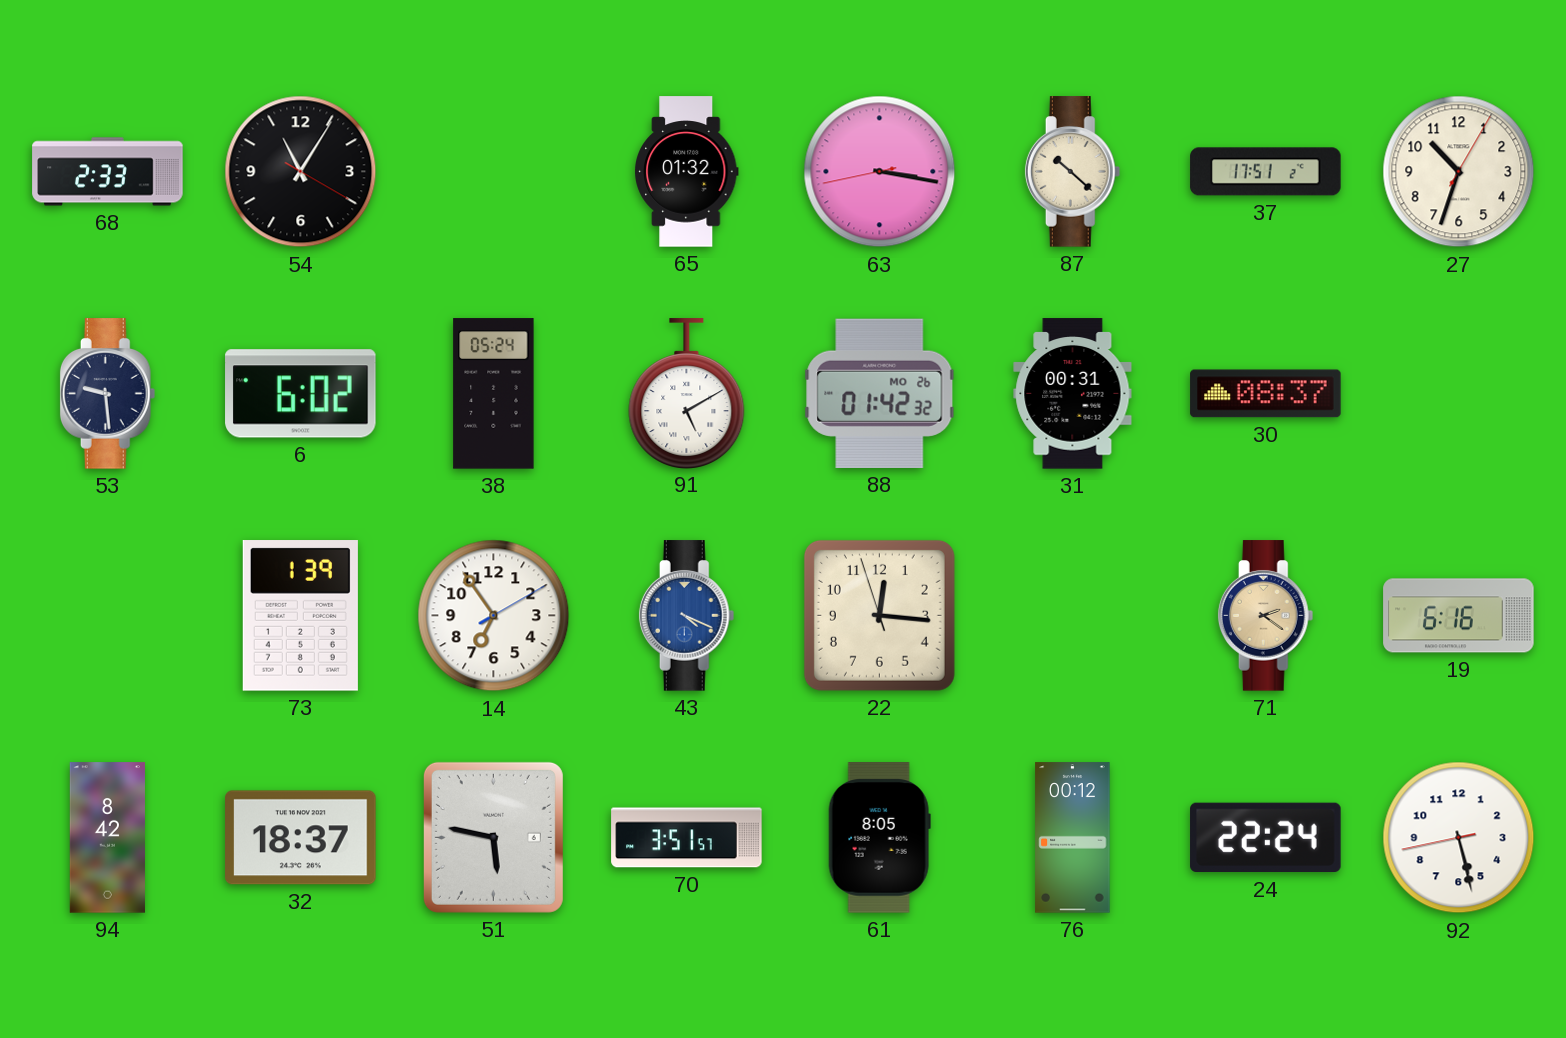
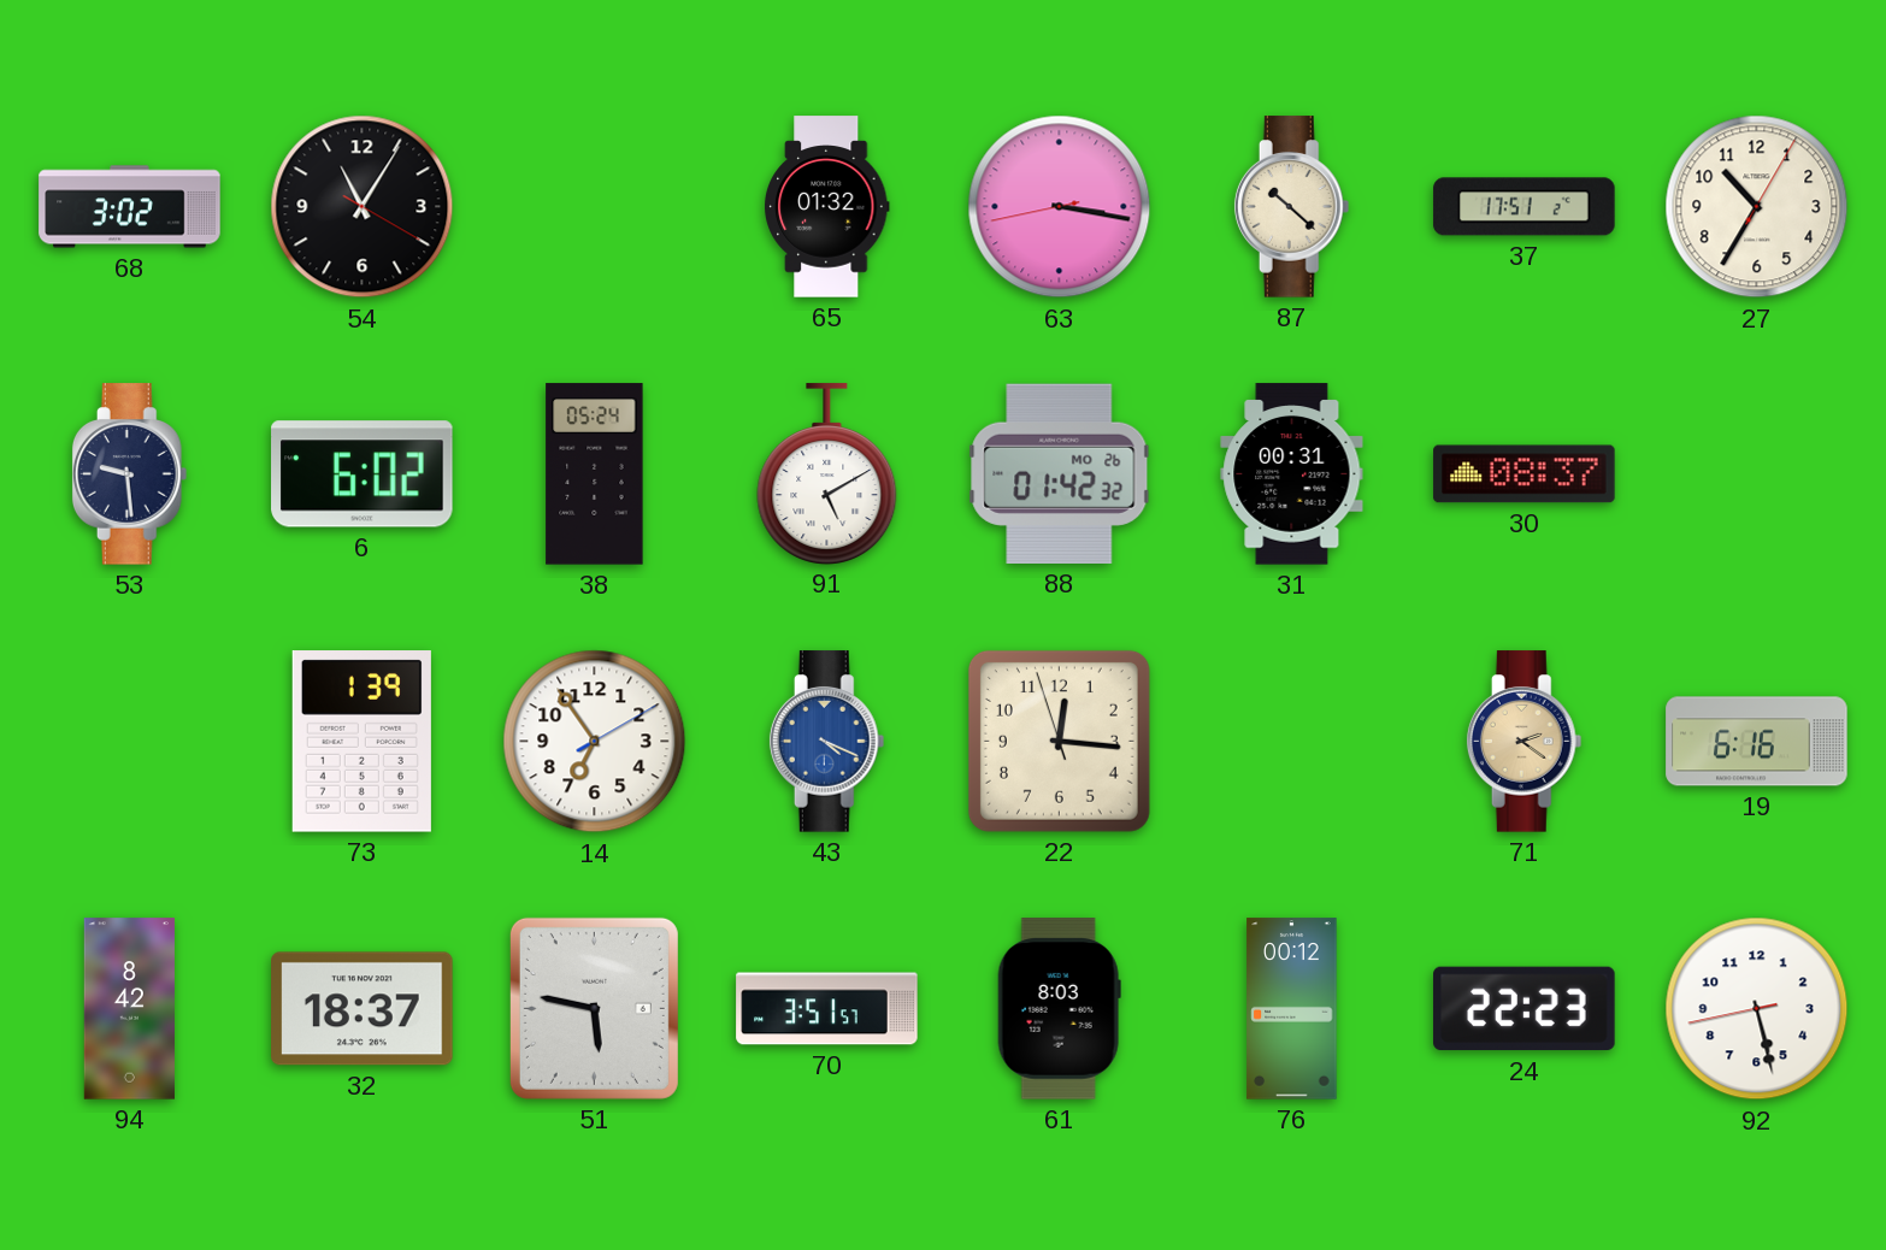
68: 2:33 -> 3:02 (130, 207)
27: 10:33 -> 10:35 (1757, 207)
61: 8:05 -> 8:03 (1059, 1009)
24: 22:24 -> 22:23 (1525, 1009)
